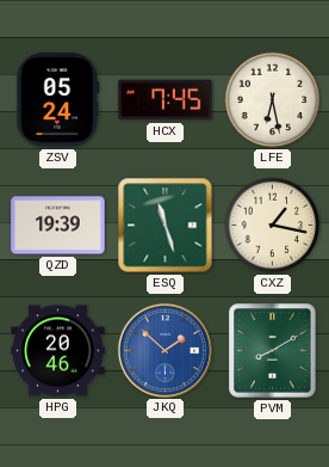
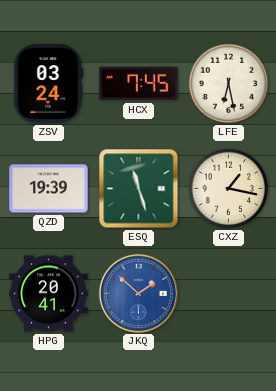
ZSV: 05:24 -> 03:24 (49, 84)
HPG: 20:46 -> 20:41 (49, 294)
PVM: 8:10 -> none (273, 351)
